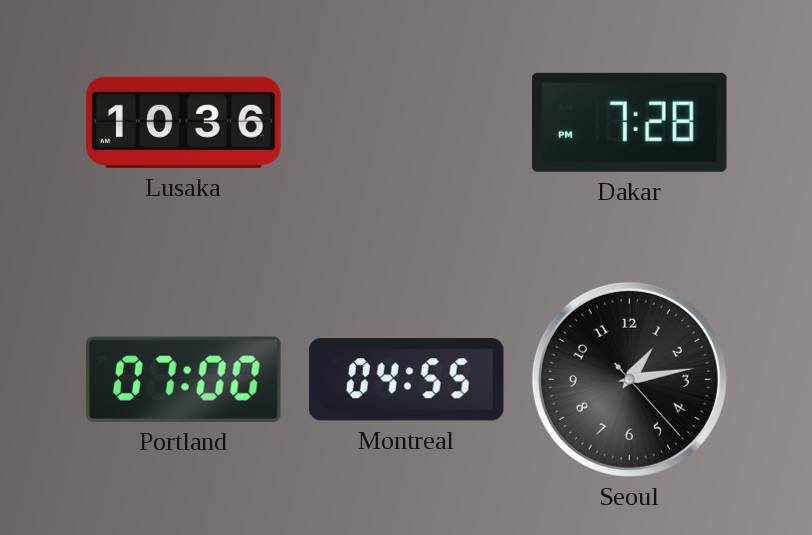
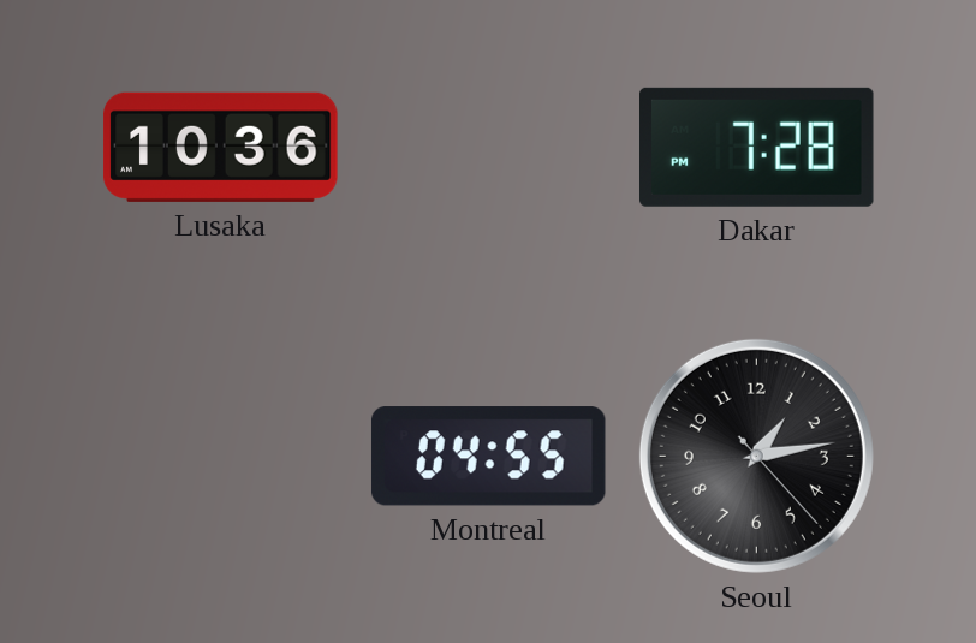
Portland: 07:00 -> none (184, 379)
